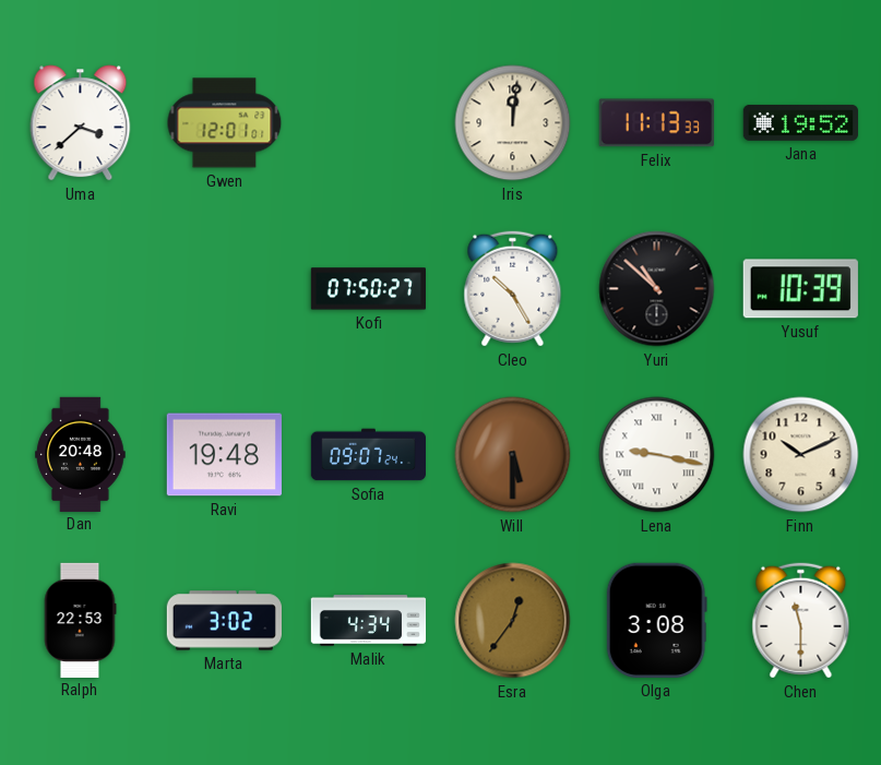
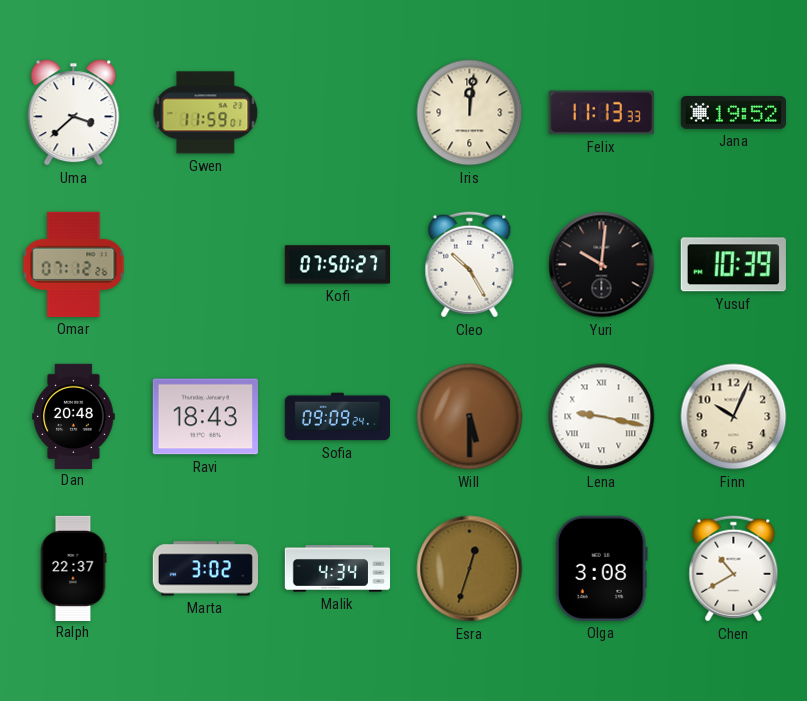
Gwen: 12:01 -> 11:59 (206, 113)
Omar: none -> 07:12 (74, 264)
Yuri: 10:52 -> 10:01 (602, 265)
Ravi: 19:48 -> 18:43 (205, 417)
Sofia: 09:07 -> 09:09 (337, 417)
Finn: 10:11 -> 10:04 (734, 417)
Ralph: 22:53 -> 22:37 (73, 568)
Esra: 12:36 -> 12:33 (470, 569)
Chen: 11:30 -> 10:40 (734, 569)
